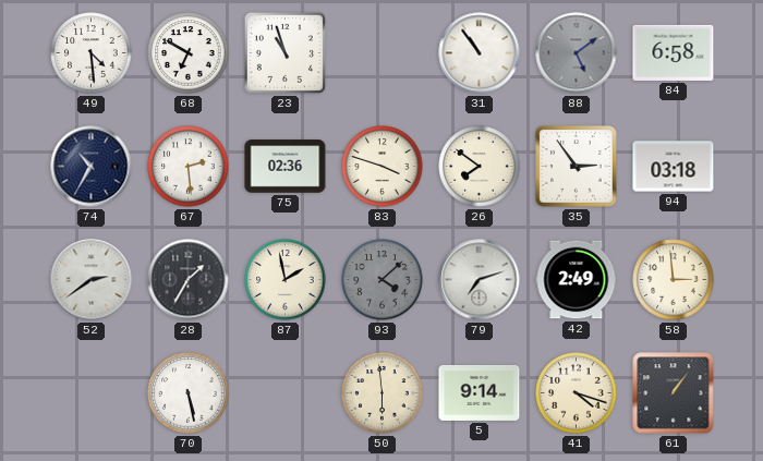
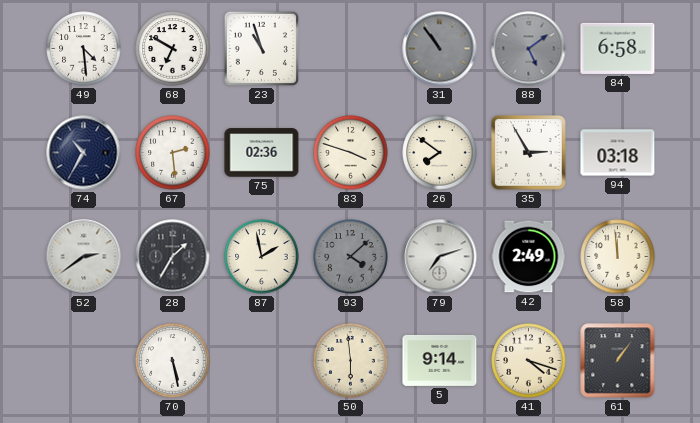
31 dial: white -> grey (440, 49)
35: 2:54 -> 2:55 (529, 153)
58: 2:59 -> 11:59 (618, 257)
